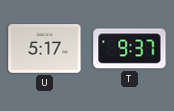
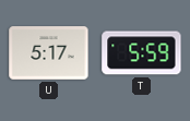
T: 9:37 -> 5:59 (142, 53)
